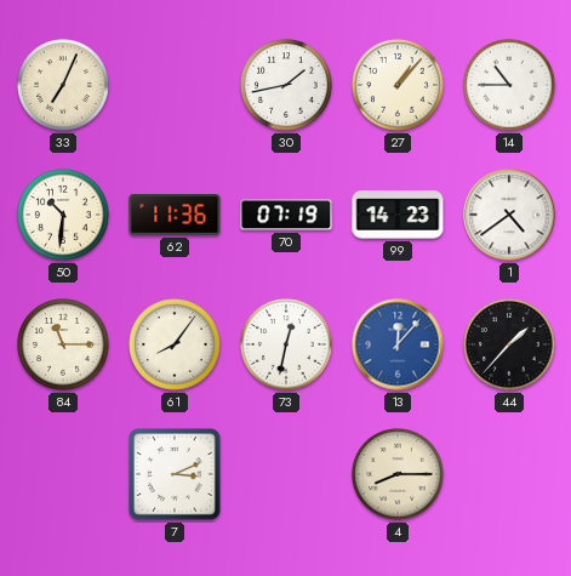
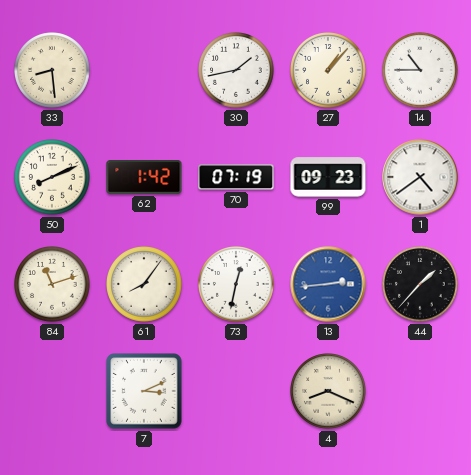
33: 7:04 -> 8:29 (52, 70)
50: 10:31 -> 8:11 (52, 177)
62: 11:36 -> 1:42 (144, 178)
99: 14:23 -> 09:23 (328, 177)
84: 11:15 -> 11:12 (52, 284)
13: 12:07 -> 2:44 (328, 284)
4: 8:15 -> 8:19 (328, 391)
